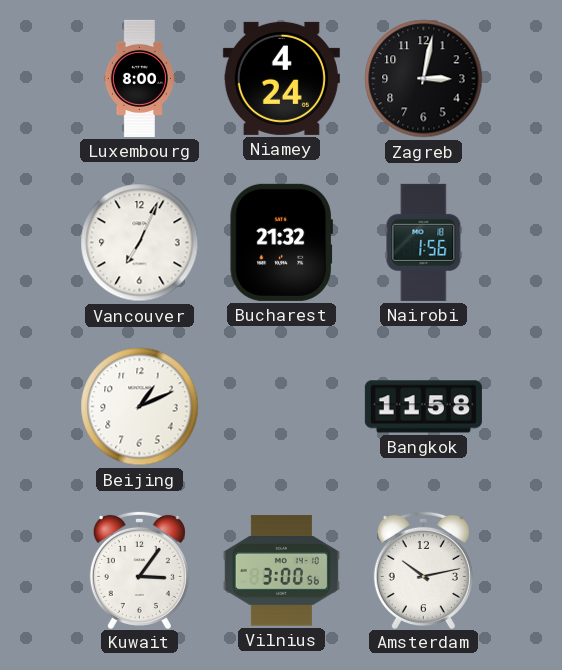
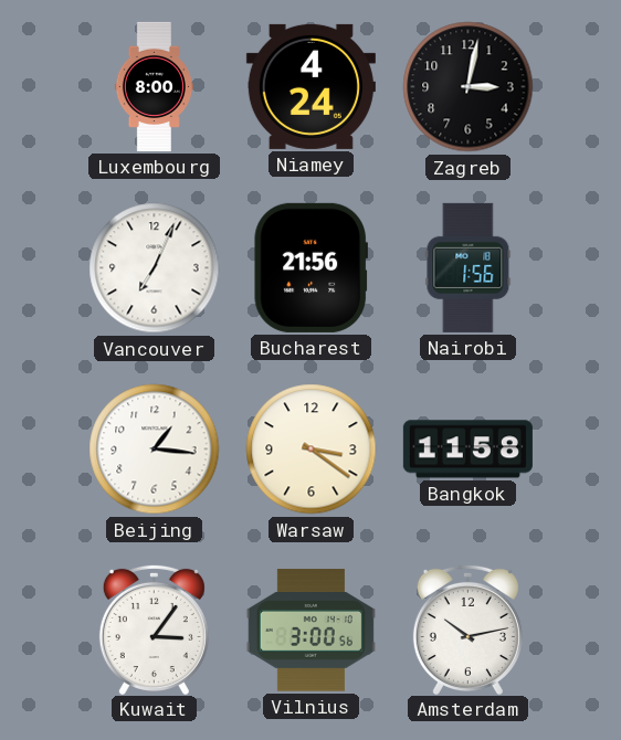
Bucharest: 21:32 -> 21:56 (310, 267)
Beijing: 1:11 -> 1:16 (155, 450)
Warsaw: none -> 3:21 (312, 450)
